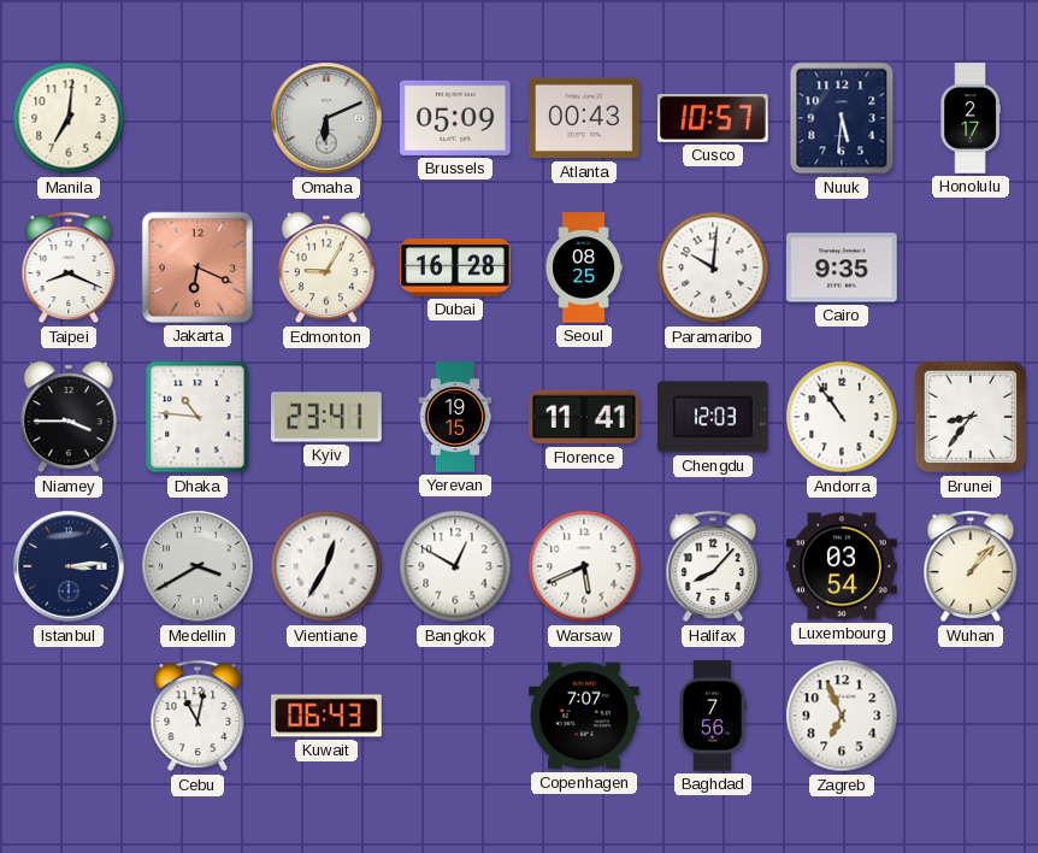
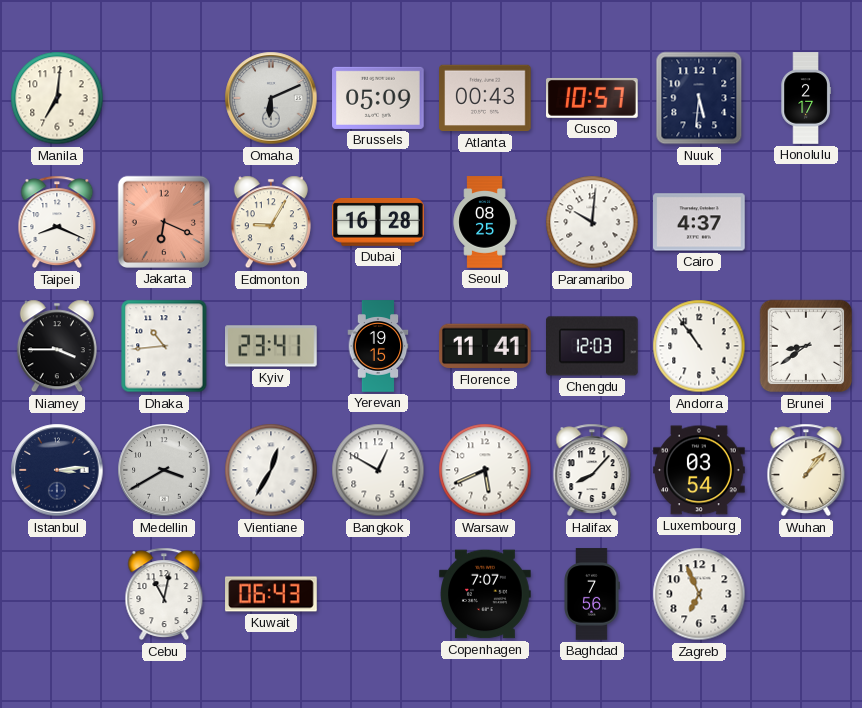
Cairo: 9:35 -> 4:37 (700, 222)
Dhaka: 10:46 -> 10:44 (164, 346)
Brunei: 8:36 -> 8:39 (806, 346)
